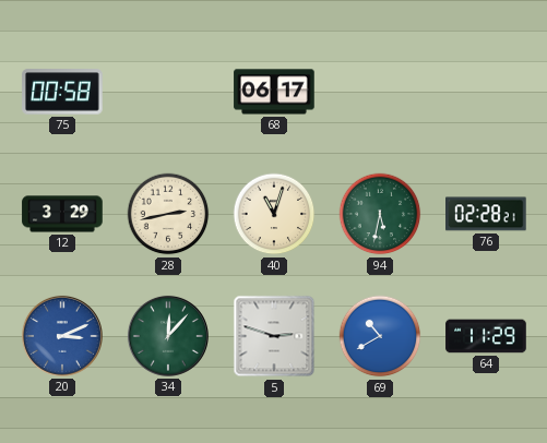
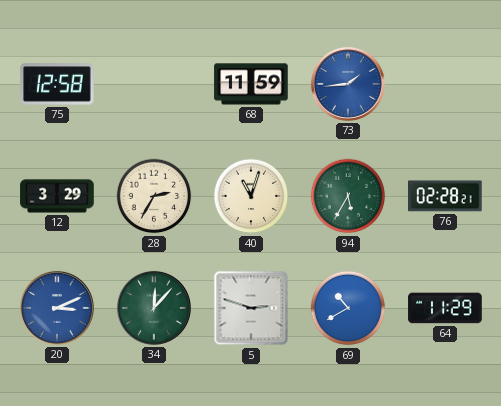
75: 00:58 -> 12:58 (57, 84)
68: 06:17 -> 11:59 (251, 84)
73: none -> 1:44 (348, 84)
28: 2:43 -> 2:35 (154, 196)
94: 5:32 -> 5:35 (348, 196)
